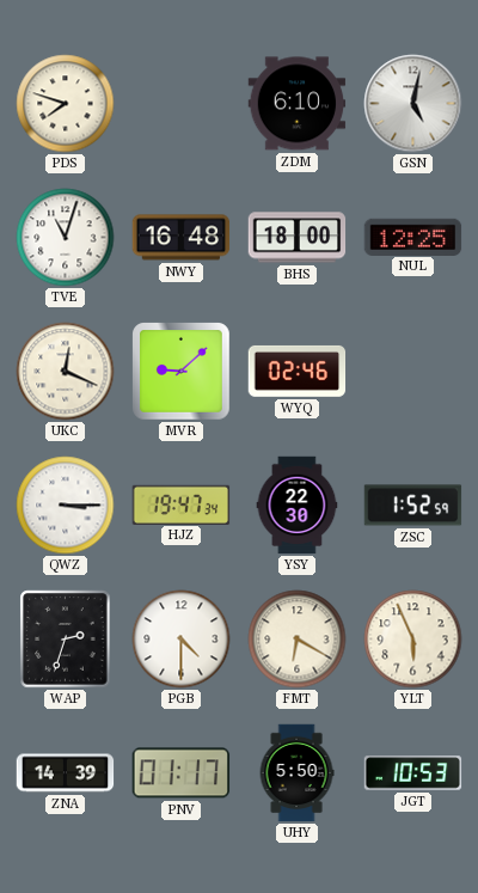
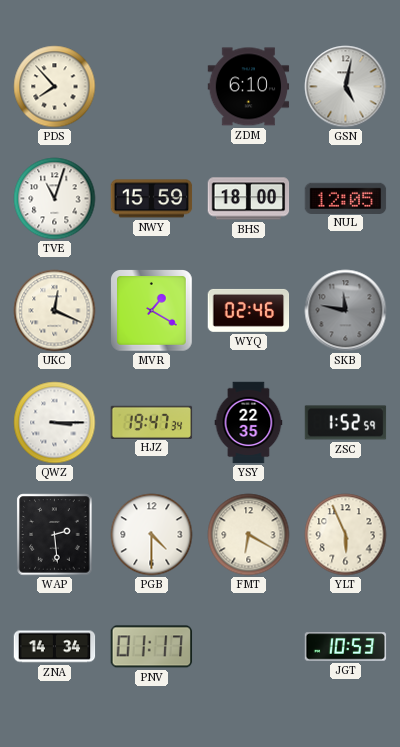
PDS: 7:48 -> 7:53 (55, 87)
NWY: 16:48 -> 15:59 (152, 199)
NUL: 12:25 -> 12:05 (346, 198)
MVR: 9:08 -> 1:20 (152, 311)
SKB: none -> 11:47 (346, 311)
YSY: 22:30 -> 22:35 (249, 423)
WAP: 2:33 -> 2:29 (55, 535)
ZNA: 14:39 -> 14:34 (55, 647)
UHY: 5:50 -> none (296, 773)
